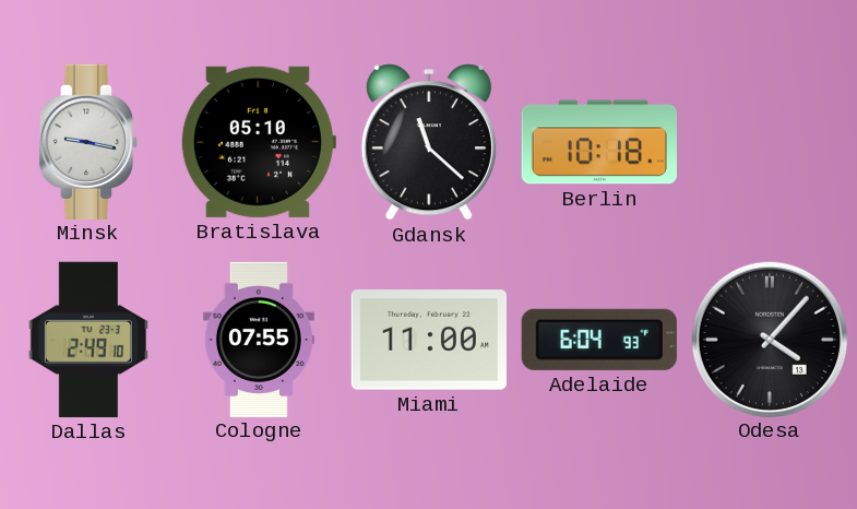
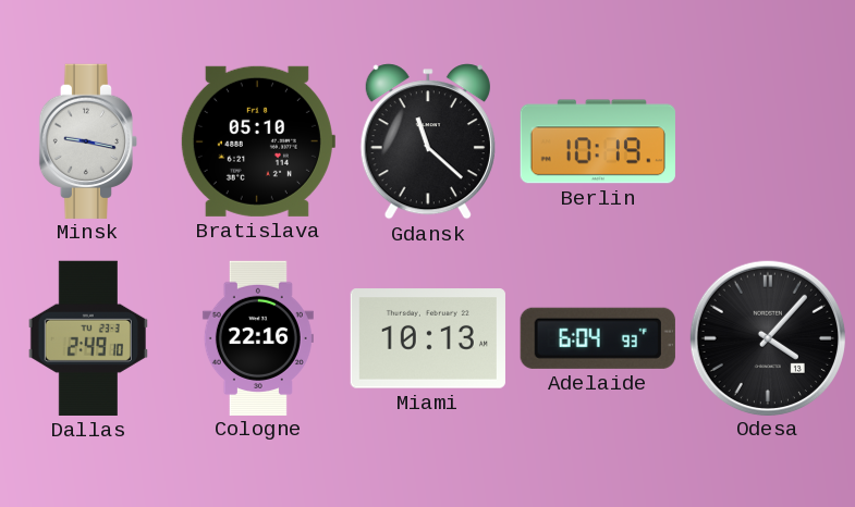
Berlin: 10:18 -> 10:19 (598, 141)
Cologne: 07:55 -> 22:16 (258, 337)
Miami: 11:00 -> 10:13 (428, 338)
